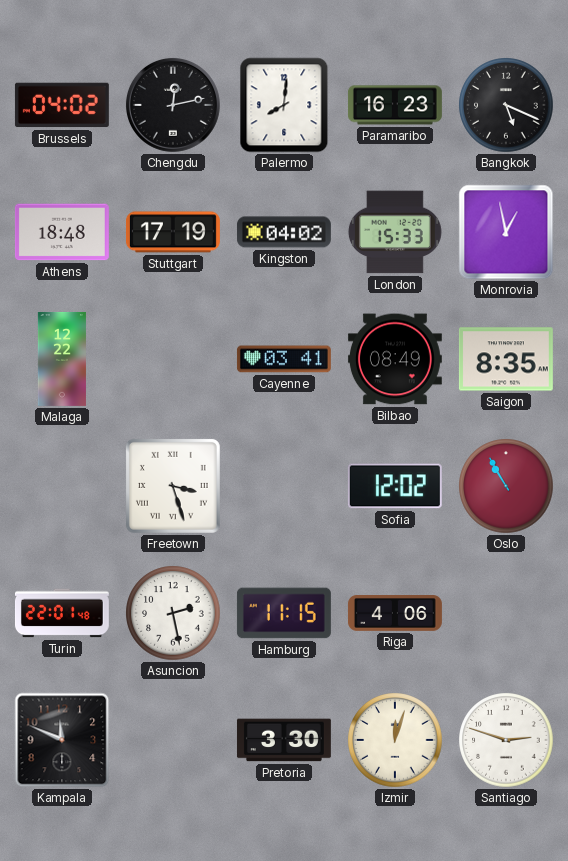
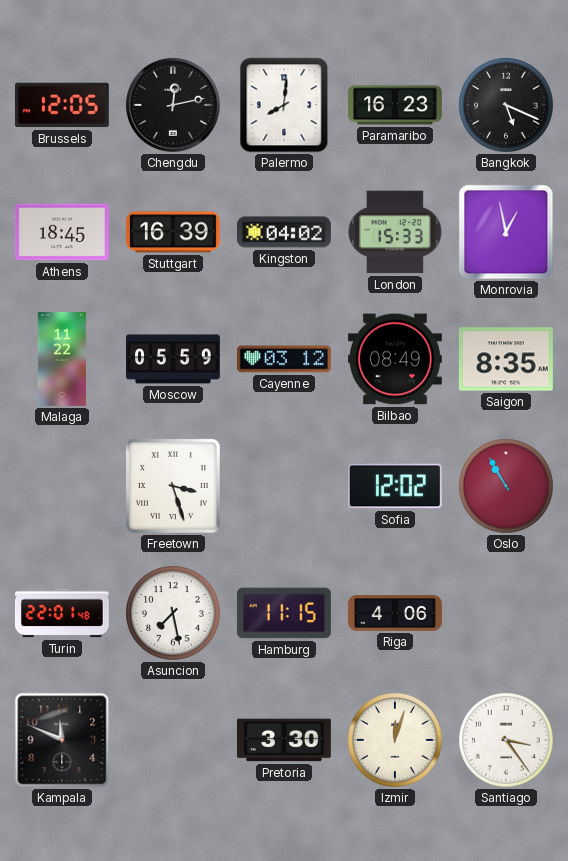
Brussels: 04:02 -> 12:05 (62, 105)
Athens: 18:48 -> 18:45 (62, 232)
Stuttgart: 17:19 -> 16:39 (173, 232)
Malaga: 12:22 -> 11:22 (62, 359)
Moscow: none -> 05:59 (173, 359)
Cayenne: 03:41 -> 03:12 (284, 359)
Asuncion: 2:28 -> 7:28 (173, 613)
Santiago: 2:48 -> 3:24 (506, 740)
